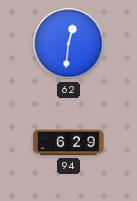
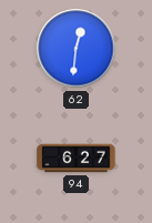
94: 6:29 -> 6:27 (77, 159)
